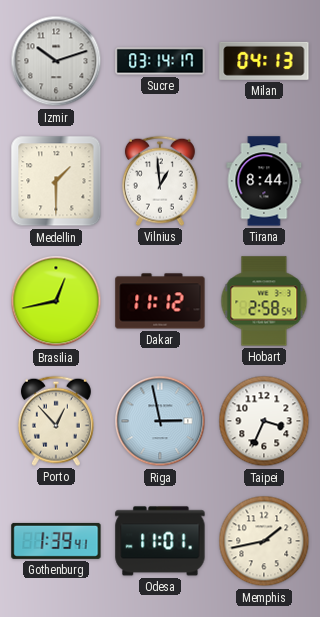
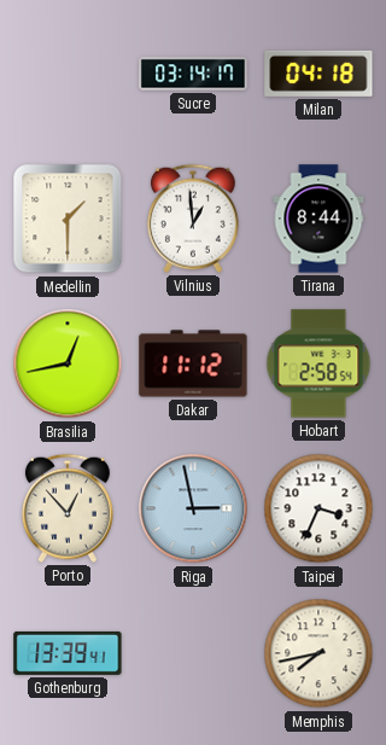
Izmir: 10:12 -> none (56, 61)
Milan: 04:13 -> 04:18 (318, 74)
Gothenburg: 1:39 -> 13:39 (68, 653)
Odesa: 11:01 -> none (160, 541)
Memphis: 1:43 -> 7:43 (318, 653)
